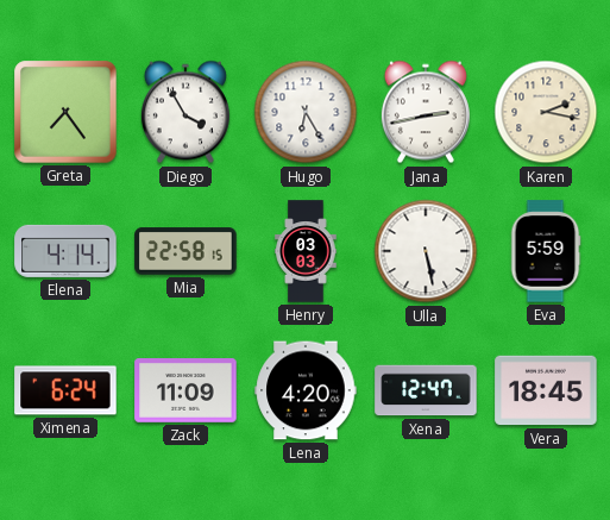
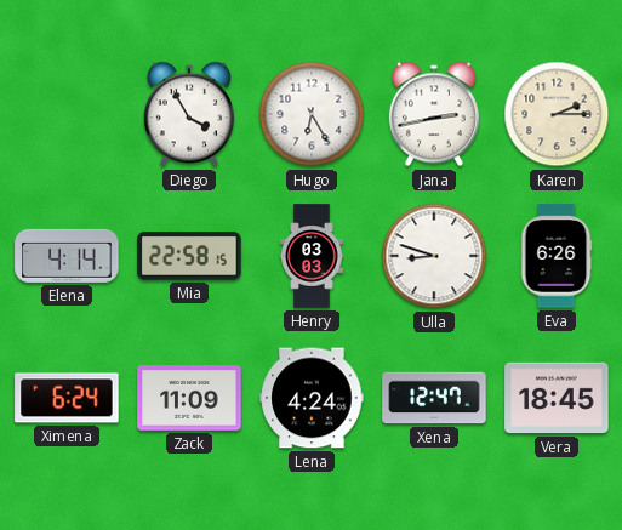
Greta: 7:24 -> none (65, 112)
Karen: 2:17 -> 2:15 (557, 114)
Ulla: 5:28 -> 8:48 (434, 256)
Eva: 5:59 -> 6:26 (557, 256)
Lena: 4:20 -> 4:24 (312, 398)
